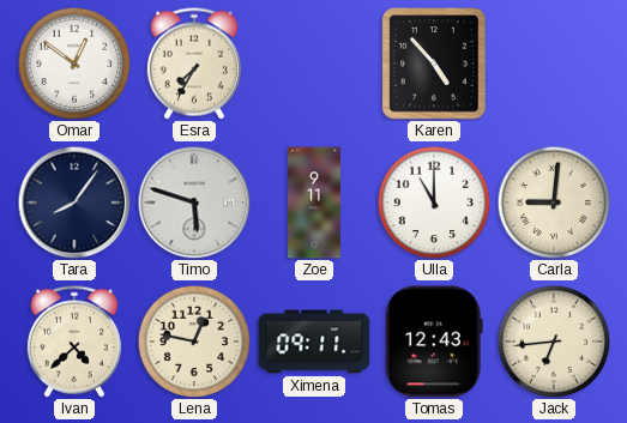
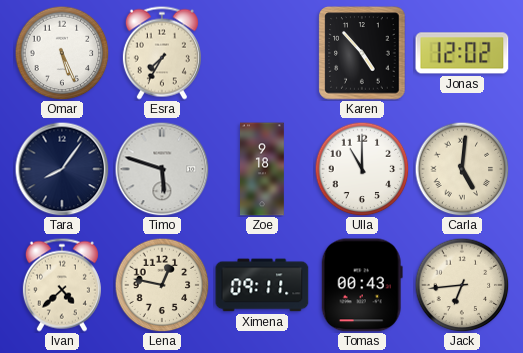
Omar: 12:51 -> 5:26 (62, 53)
Jonas: none -> 12:02 (462, 53)
Zoe: 9:11 -> 9:18 (263, 169)
Carla: 9:01 -> 5:01 (462, 169)
Tomas: 12:43 -> 00:43 (362, 285)
